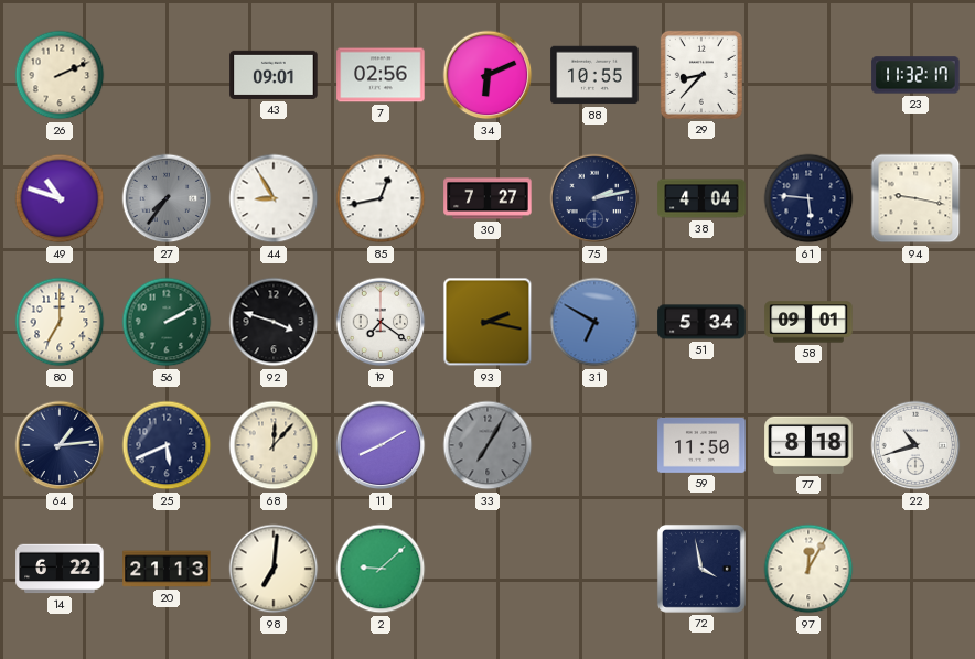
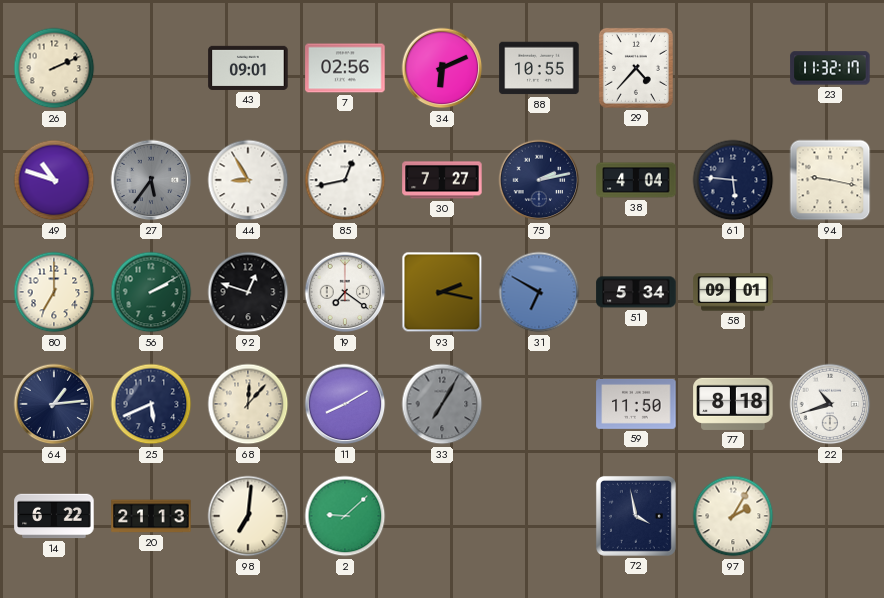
29: 8:37 -> 4:37 (636, 68)
27: 7:36 -> 5:36 (151, 180)
92: 3:48 -> 12:48 (248, 292)
97: 12:05 -> 2:05 (733, 516)
